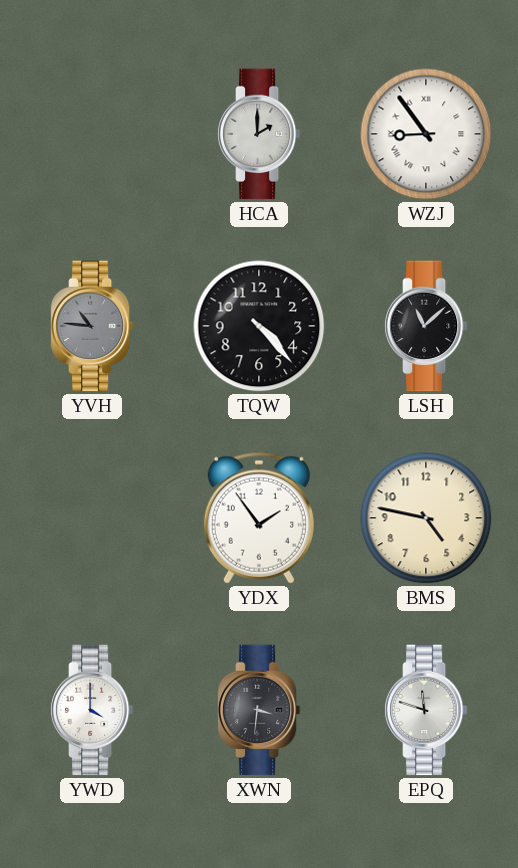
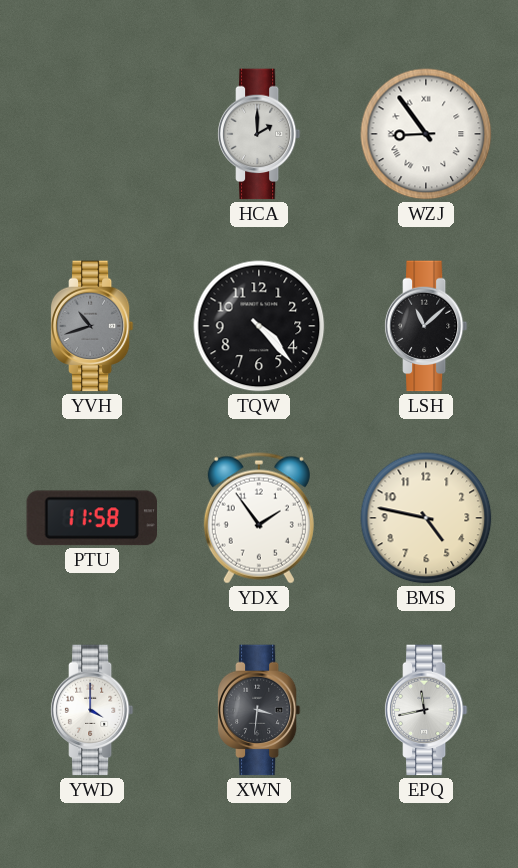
YVH: 10:46 -> 10:42 (92, 326)
PTU: none -> 11:58 (91, 518)
EPQ: 11:48 -> 11:43 (426, 710)
